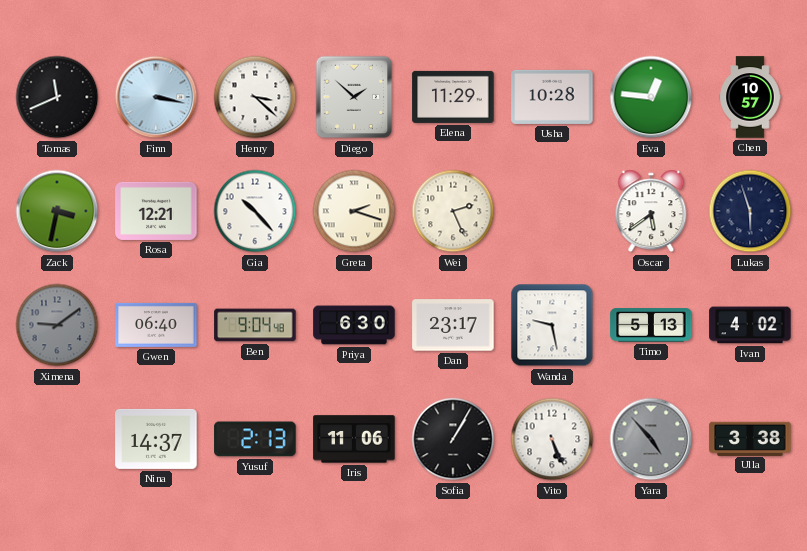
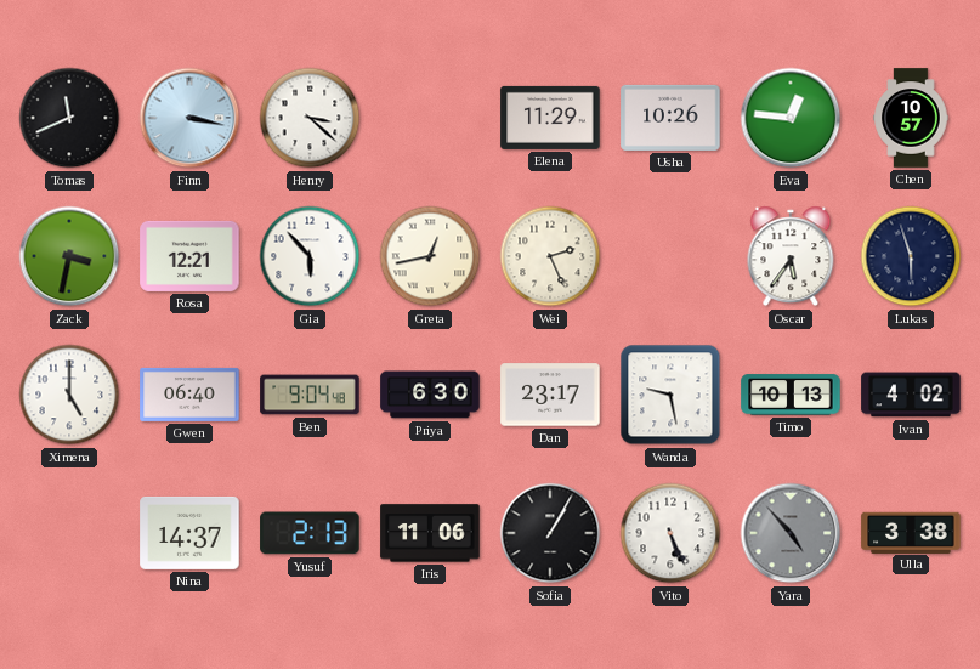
Diego: 1:52 -> none (354, 97)
Usha: 10:28 -> 10:26 (670, 118)
Gia: 10:23 -> 5:53 (310, 256)
Greta: 2:18 -> 12:43 (430, 256)
Oscar: 5:39 -> 5:36 (791, 256)
Ximena: 9:09 -> 5:00 (69, 395)
Ximena dial: grey -> white (69, 395)
Timo: 5:13 -> 10:13 (791, 395)
